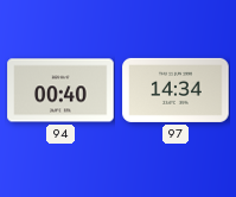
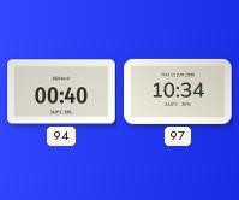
97: 14:34 -> 10:34 (178, 92)
